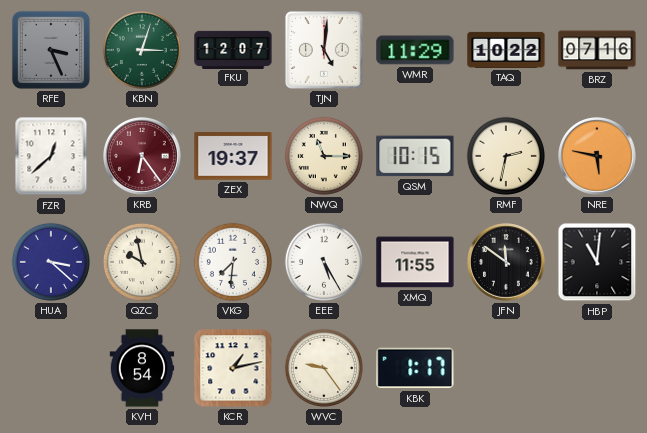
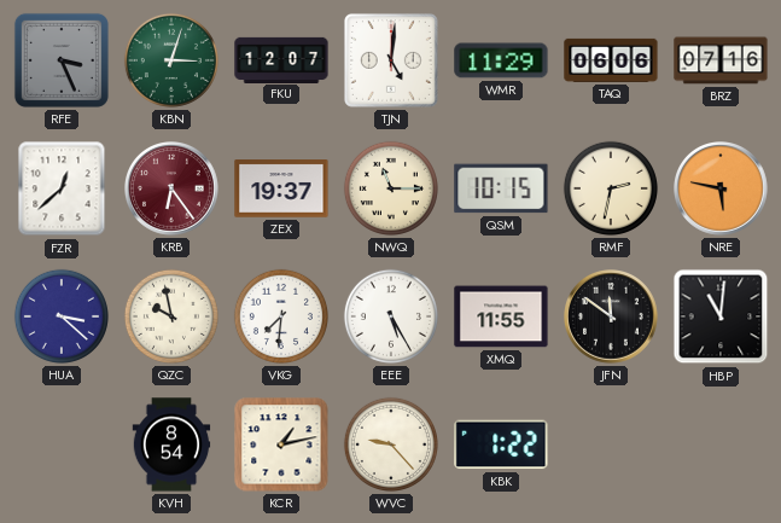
TAQ: 10:22 -> 06:06 (611, 60)
WVC: 9:24 -> 9:23 (391, 444)
KBK: 1:17 -> 1:22 (501, 444)
